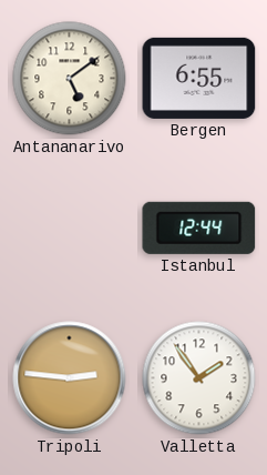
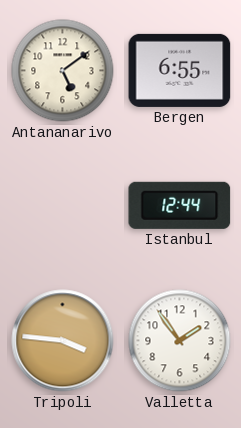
Tripoli: 2:46 -> 3:46 (63, 341)
